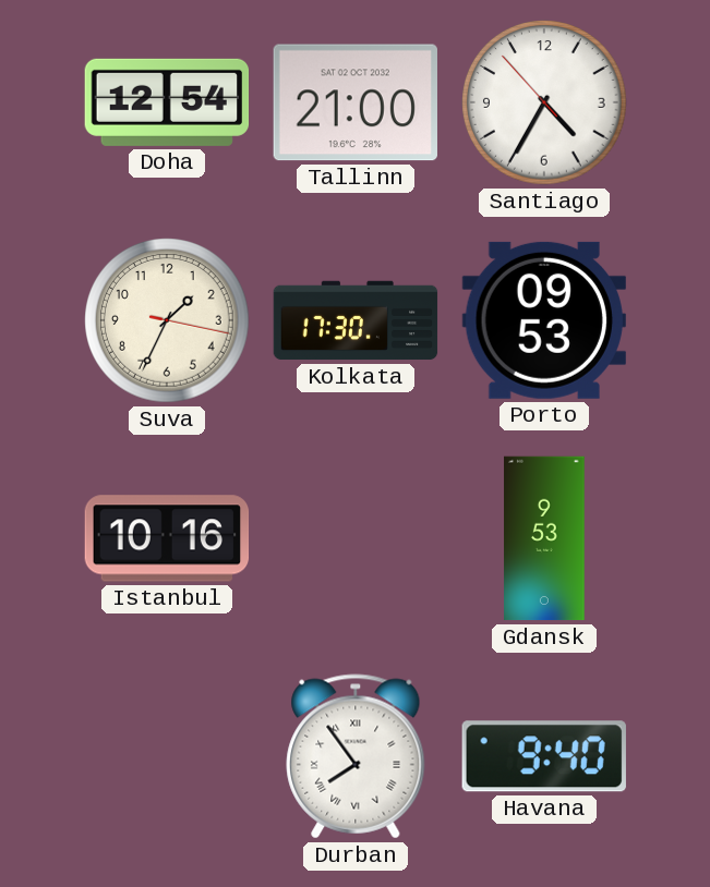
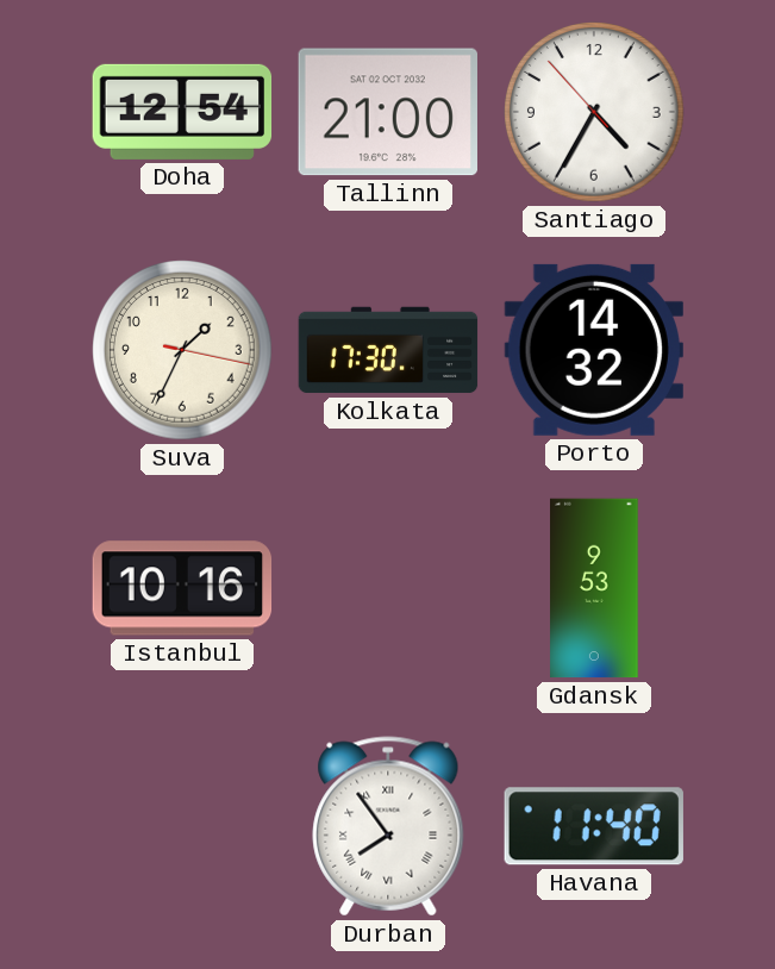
Porto: 09:53 -> 14:32 (594, 350)
Havana: 9:40 -> 11:40 (594, 826)
